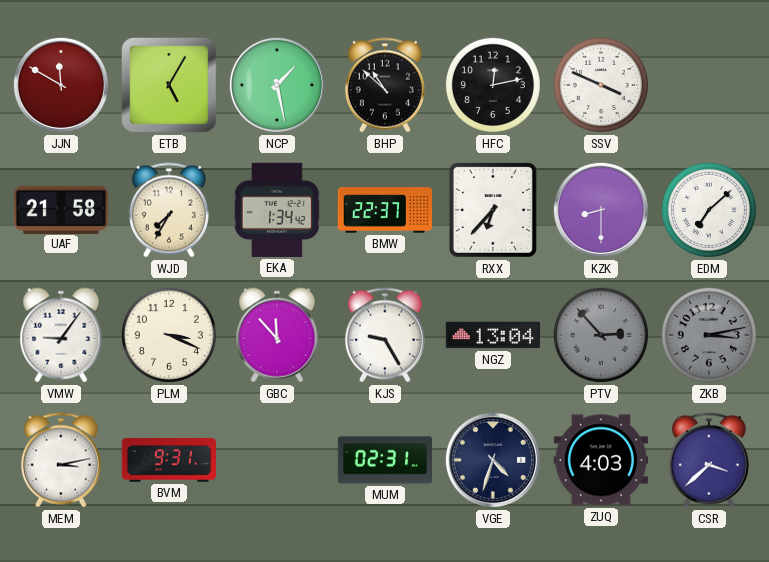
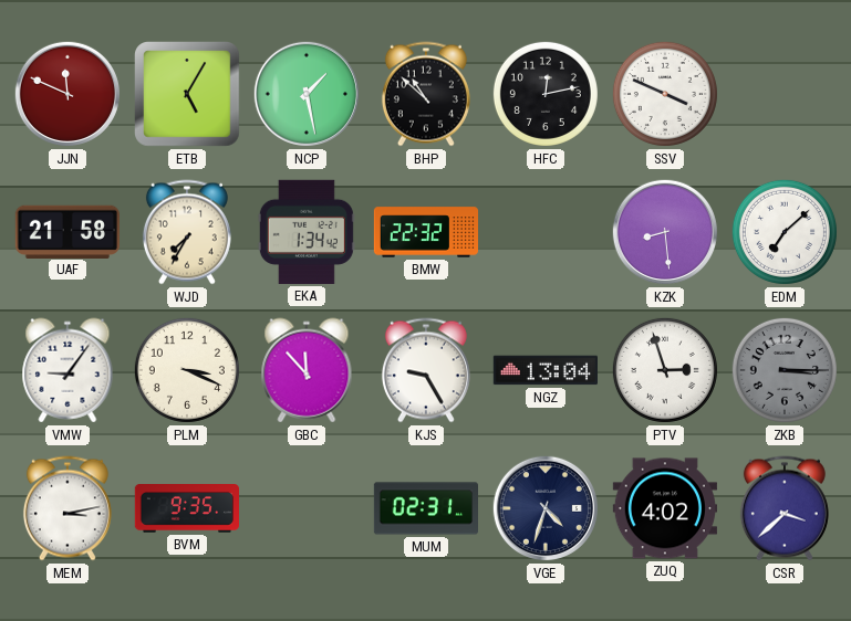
JJN: 11:50 -> 11:49 (68, 94)
BMW: 22:37 -> 22:32 (426, 232)
RXX: 6:37 -> none (493, 210)
KZK: 8:30 -> 8:29 (665, 232)
PTV: 2:53 -> 2:57 (665, 370)
PTV dial: grey -> white (665, 370)
ZKB: 3:13 -> 3:15 (785, 370)
BVM: 9:31 -> 9:35 (186, 509)
ZUQ: 4:03 -> 4:02 (664, 508)
